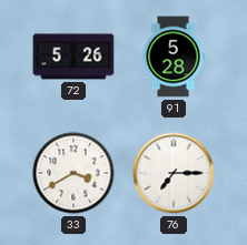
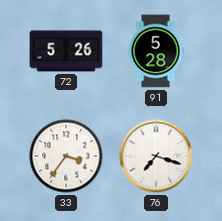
33: 3:40 -> 3:36 (66, 156)
76: 7:15 -> 7:18 (156, 156)
